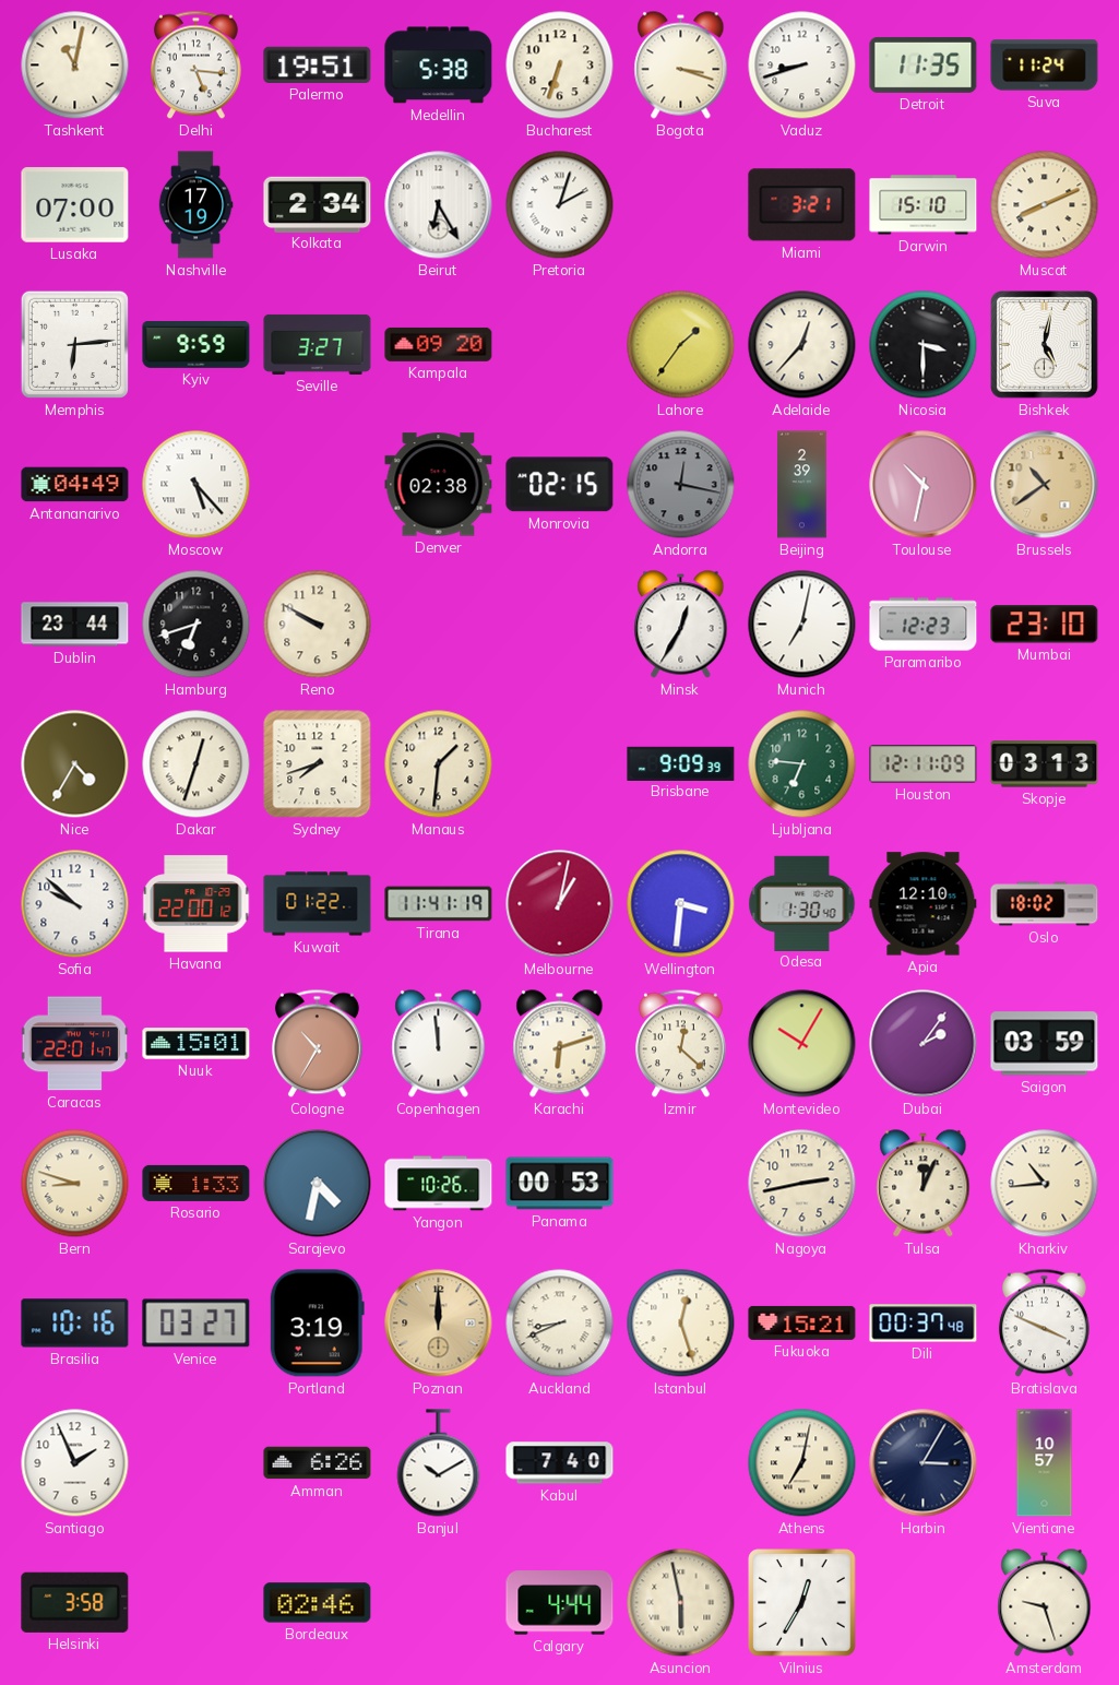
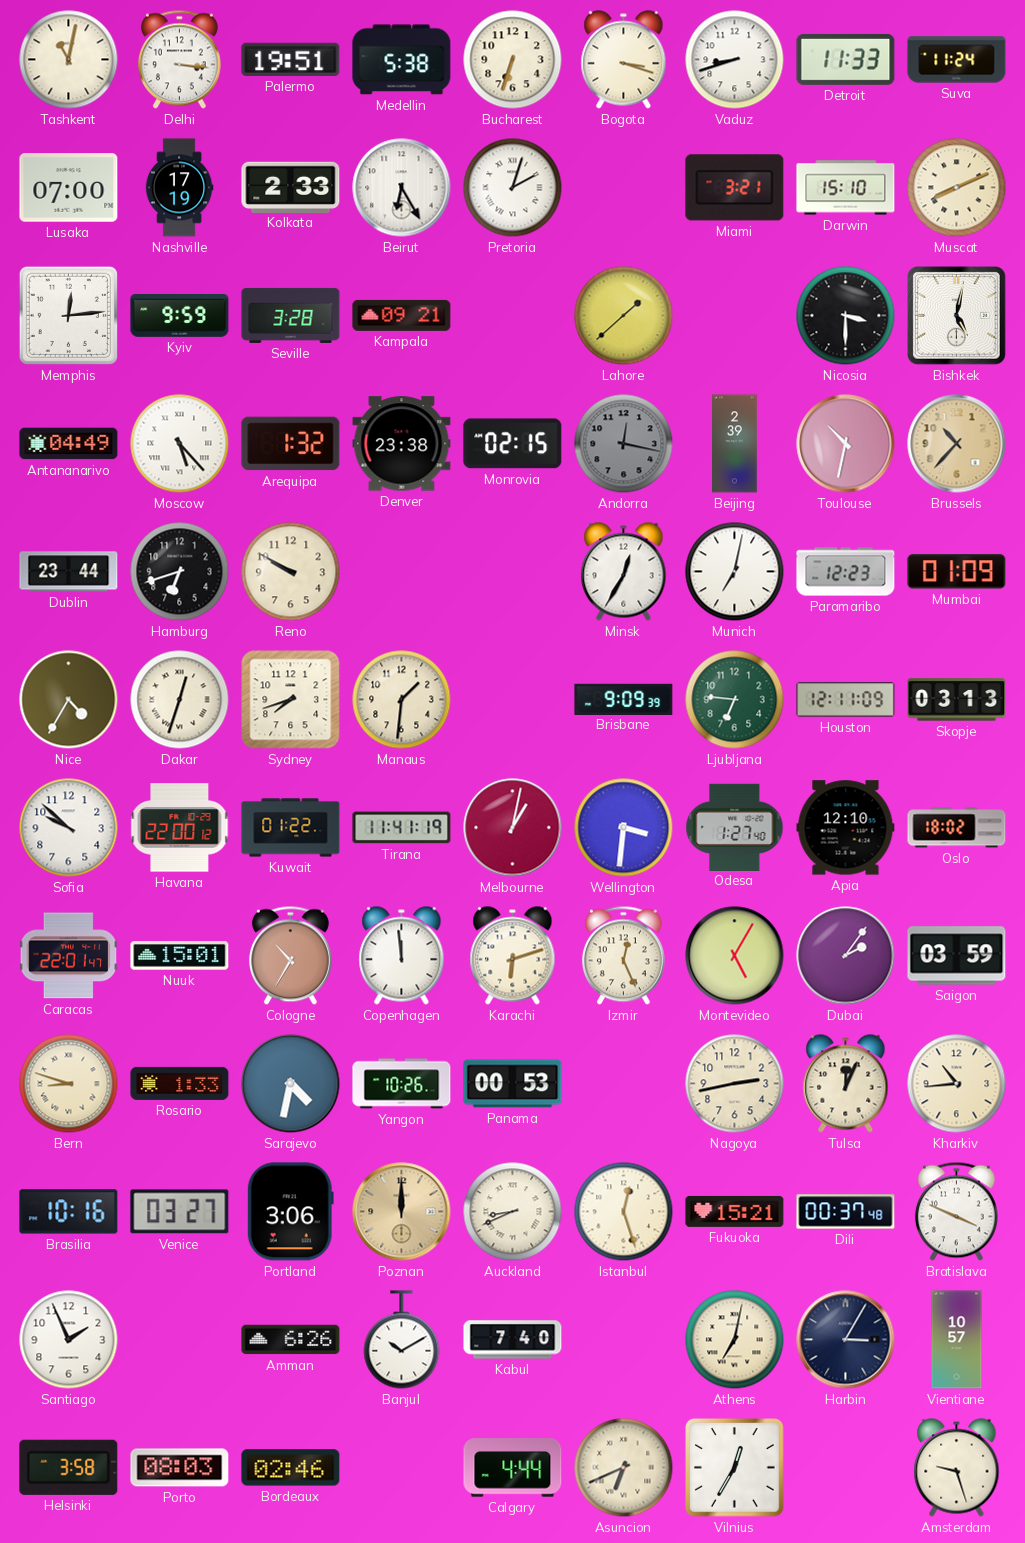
Delhi: 5:16 -> 3:16 (179, 60)
Detroit: 11:35 -> 11:33 (846, 59)
Kolkata: 2:34 -> 2:33 (291, 187)
Memphis: 6:14 -> 12:14 (68, 315)
Seville: 3:27 -> 3:28 (291, 315)
Kampala: 09:20 -> 09:21 (402, 315)
Lahore: 1:36 -> 1:38 (624, 316)
Adelaide: 12:37 -> none (802, 345)
Arequipa: none -> 1:32 (291, 444)
Denver: 02:38 -> 23:38 (402, 444)
Brussels: 10:39 -> 10:37 (957, 444)
Mumbai: 23:10 -> 01:09 (957, 572)
Odesa: 1:30 -> 1:27 (735, 827)
Izmir: 12:22 -> 12:26 (623, 956)
Montevideo: 10:05 -> 5:05 (735, 956)
Portland: 3:19 -> 3:06 (290, 1212)
Porto: none -> 08:03 (180, 1468)
Asuncion: 5:58 -> 6:41 (624, 1468)
